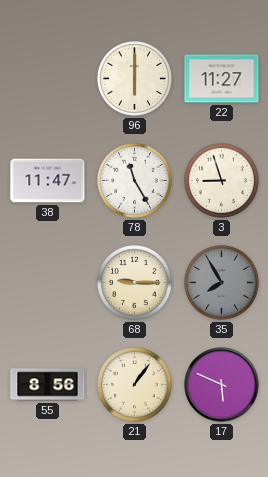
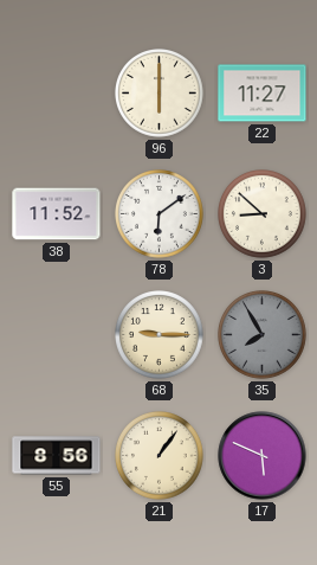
38: 11:47 -> 11:52 (57, 214)
78: 11:25 -> 6:09 (160, 214)
3: 8:57 -> 8:52 (263, 214)
